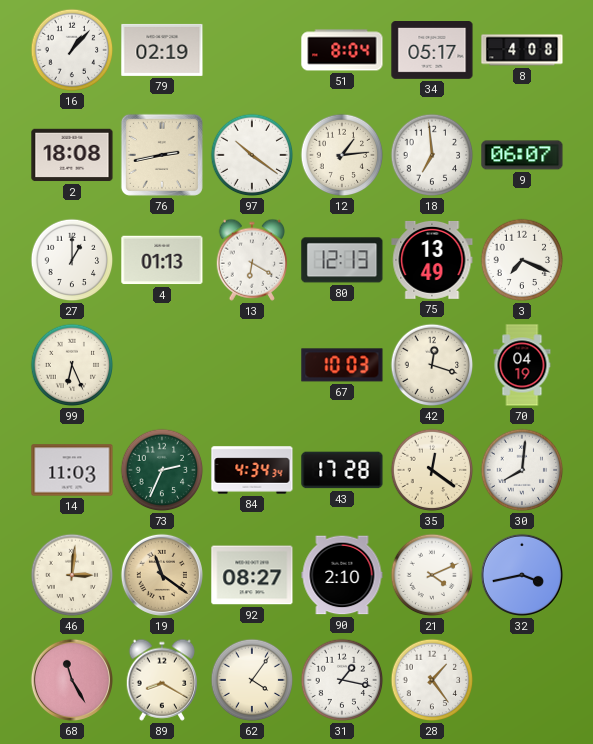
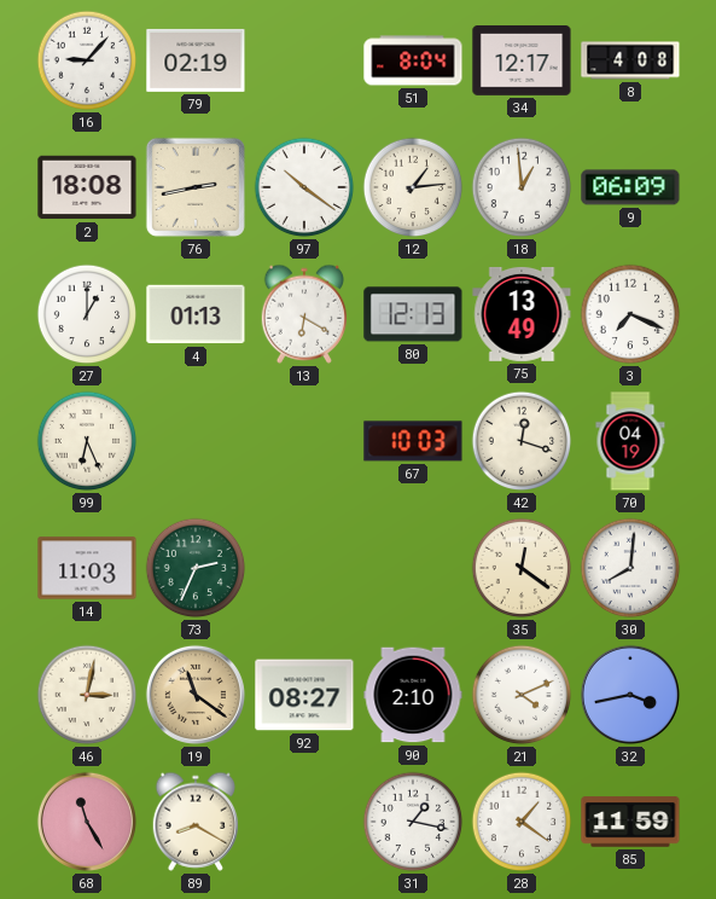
16: 1:07 -> 9:07 (87, 60)
34: 05:17 -> 12:17 (522, 62)
18: 6:59 -> 12:59 (522, 187)
9: 06:07 -> 06:09 (630, 187)
84: 4:34 -> none (252, 470)
43: 17:28 -> none (342, 470)
46: 3:01 -> 3:02 (87, 695)
62: 4:06 -> none (252, 680)
28: 1:24 -> 1:21 (522, 822)
85: none -> 11:59 (630, 822)
